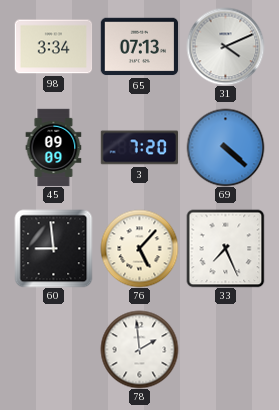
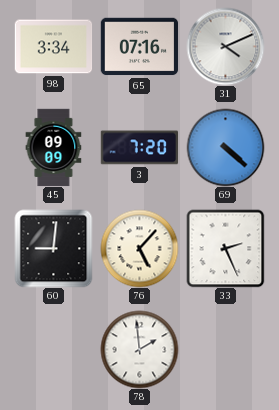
65: 07:13 -> 07:16 (139, 47)
60: 8:59 -> 9:01 (53, 248)
33: 7:26 -> 2:26 (225, 248)
